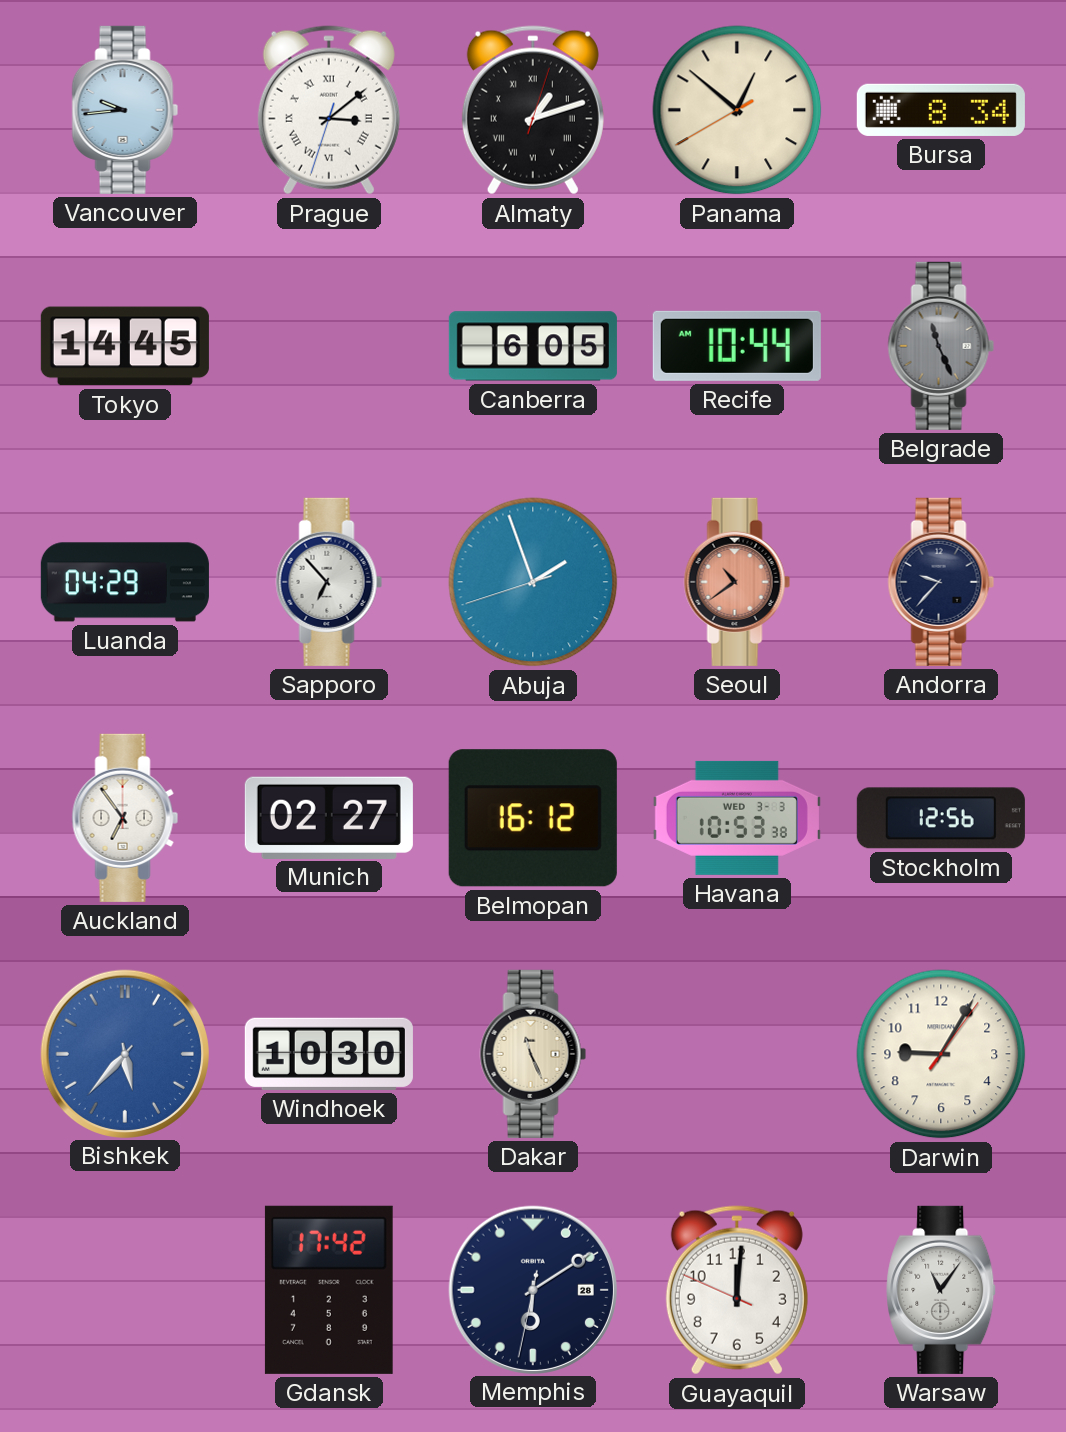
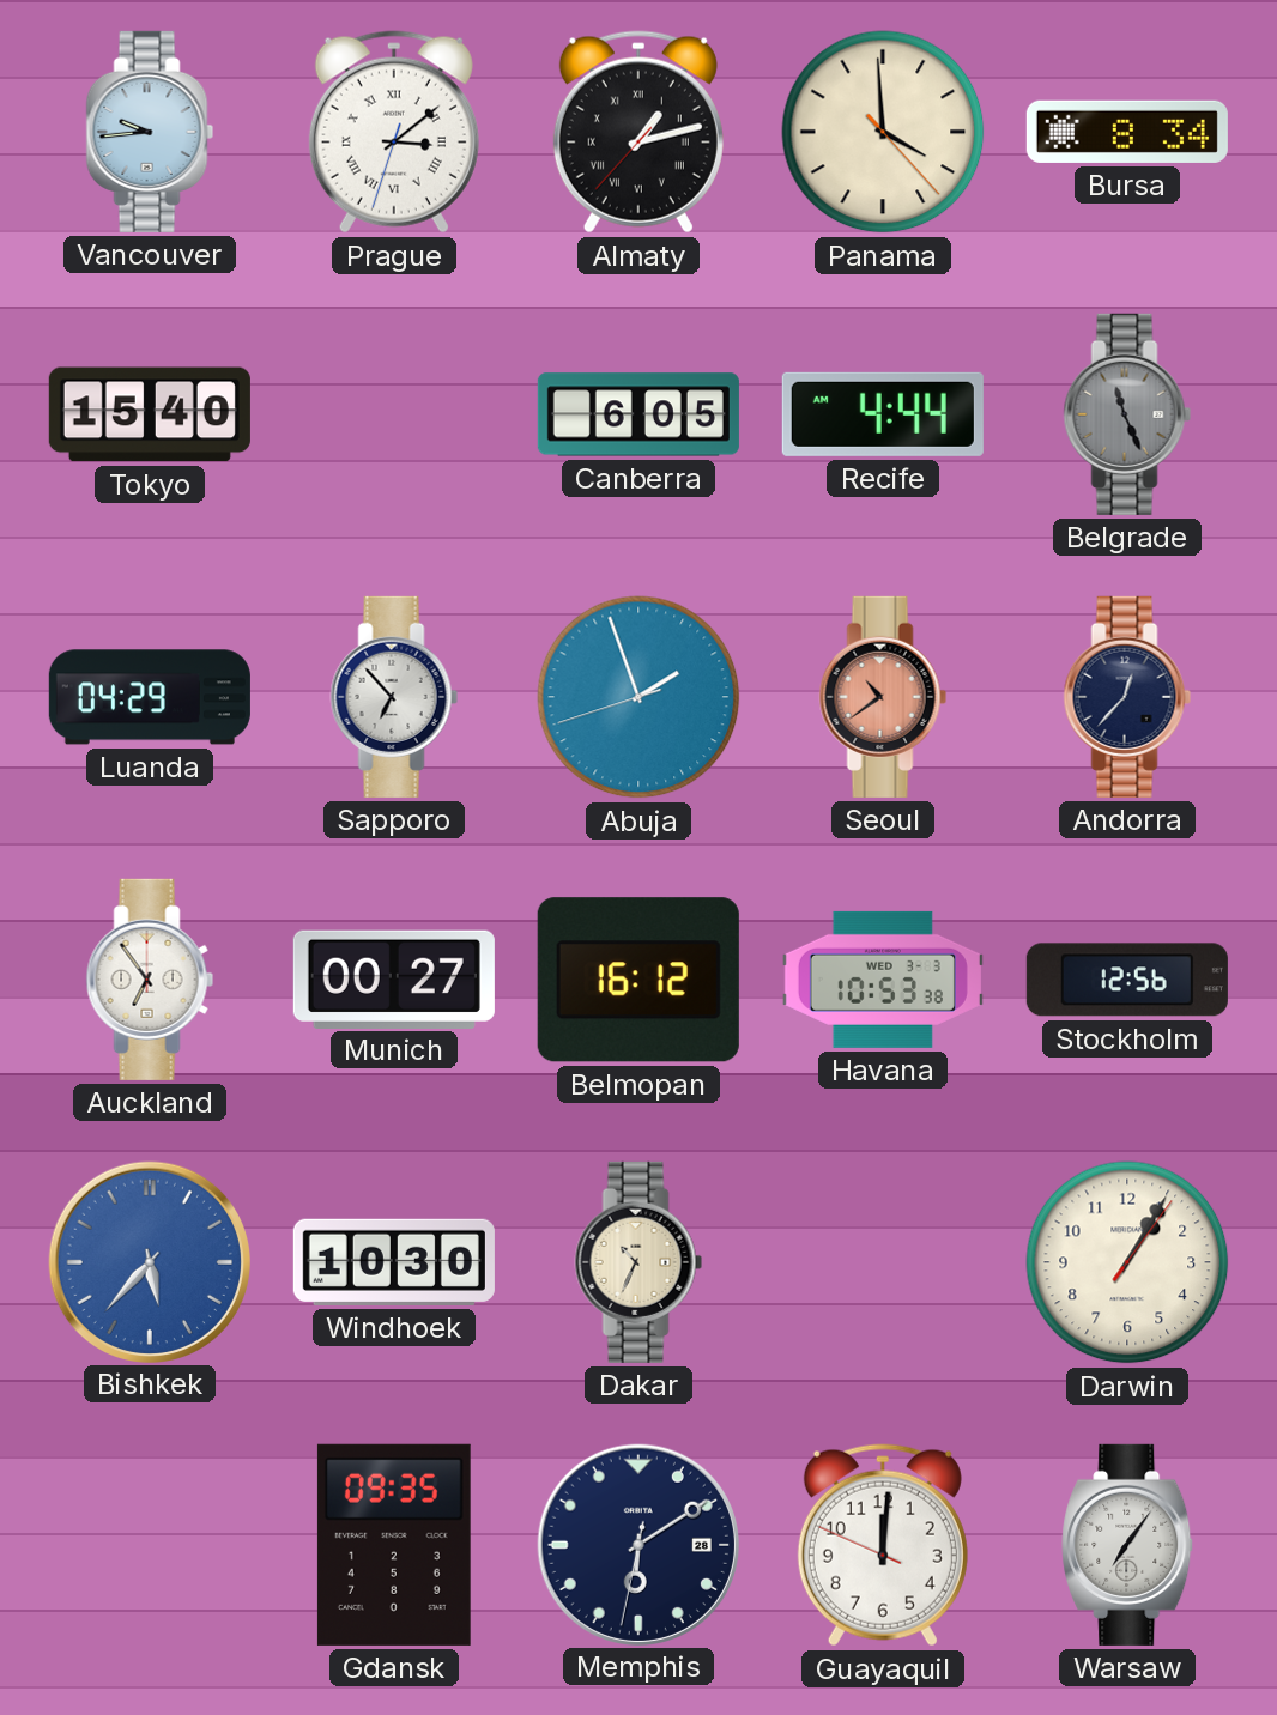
Almaty: 1:12:03 -> 1:12:37 (638, 132)
Panama: 12:51 -> 3:59 (883, 132)
Tokyo: 14:45 -> 15:40 (150, 414)
Recife: 10:44 -> 4:44 (883, 414)
Andorra: 9:37 -> 12:37 (1127, 697)
Munich: 02:27 -> 00:27 (394, 978)
Dakar: 11:26 -> 10:34 (638, 1262)
Darwin: 9:05 -> 1:05 (1127, 1262)
Gdansk: 17:42 -> 09:35 (394, 1545)
Warsaw: 11:06 -> 7:06 (1128, 1545)
